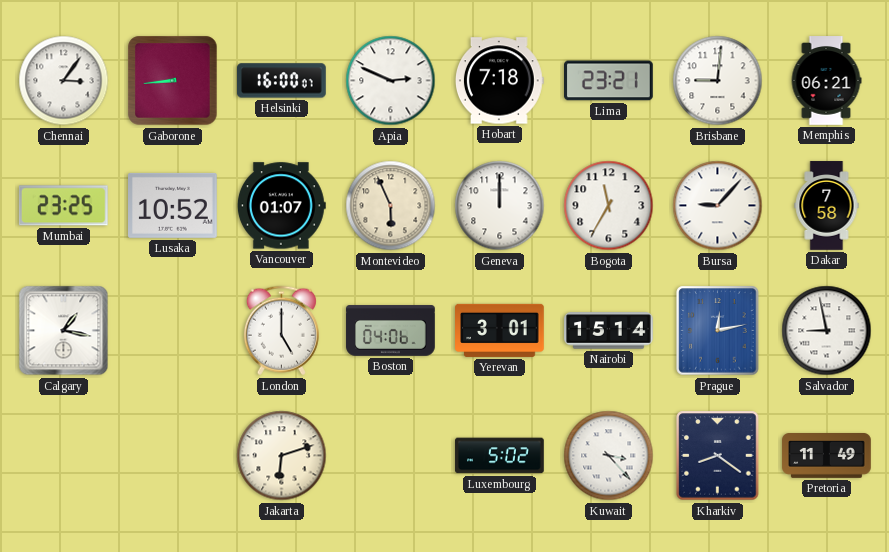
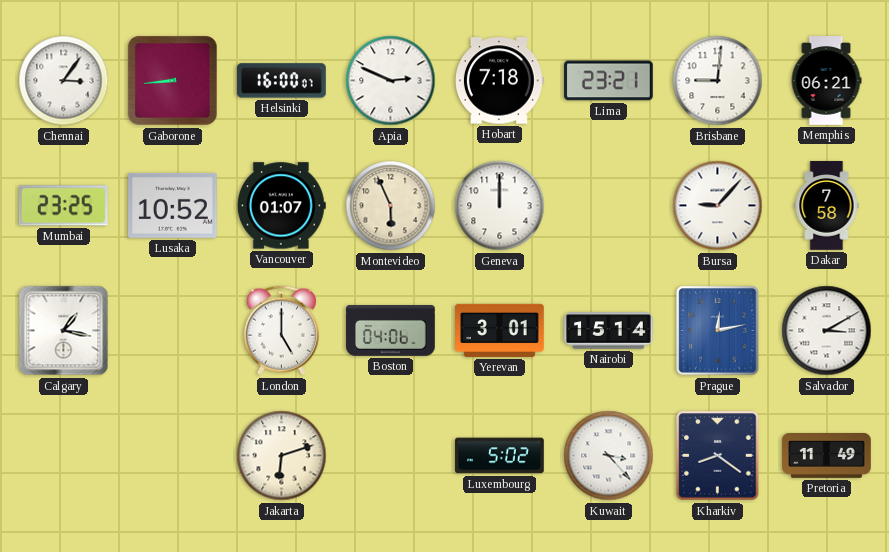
Bogota: 11:35 -> none (609, 206)
Salvador: 8:58 -> 3:10 (827, 331)
